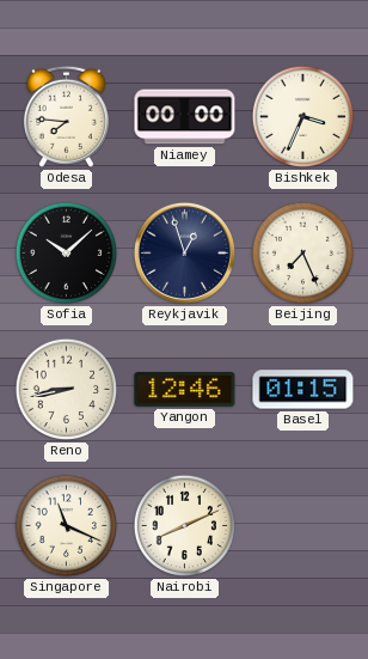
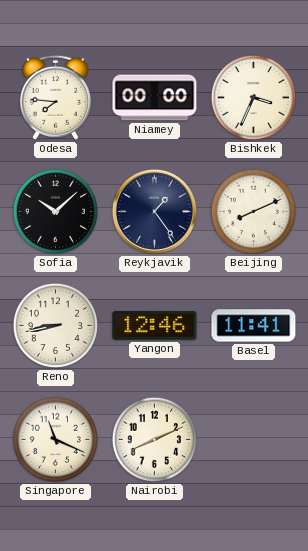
Reykjavik: 12:57 -> 1:24 (154, 211)
Beijing: 7:26 -> 8:11 (254, 212)
Basel: 01:15 -> 11:41 (254, 326)
